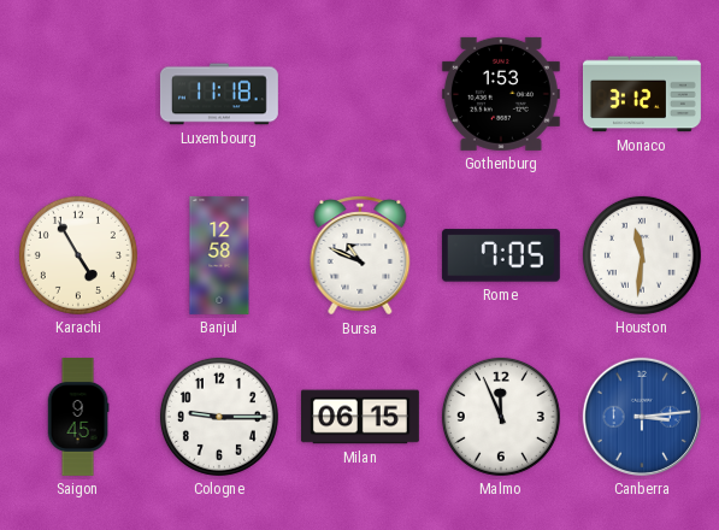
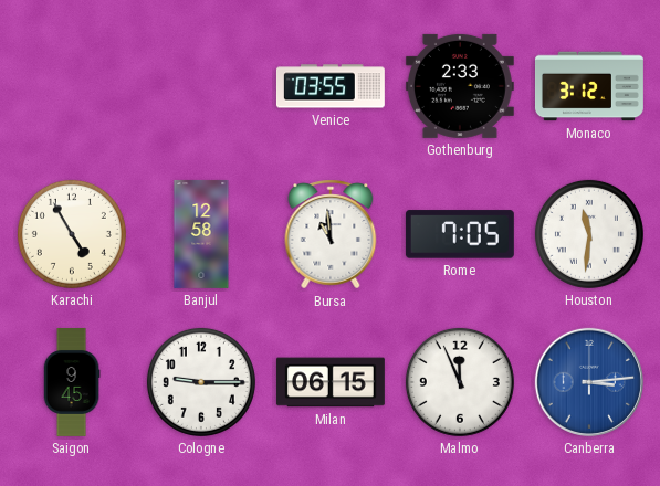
Luxembourg: 11:18 -> none (219, 94)
Venice: none -> 03:55 (331, 86)
Gothenburg: 1:53 -> 2:33 (460, 86)
Bursa: 10:49 -> 10:59 (331, 234)
